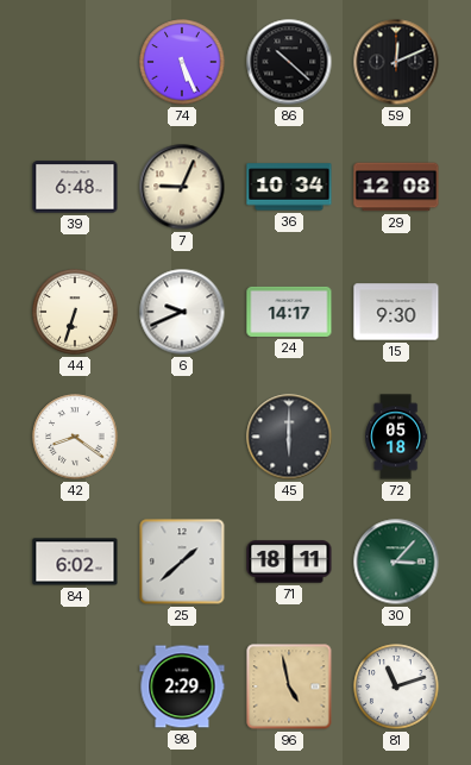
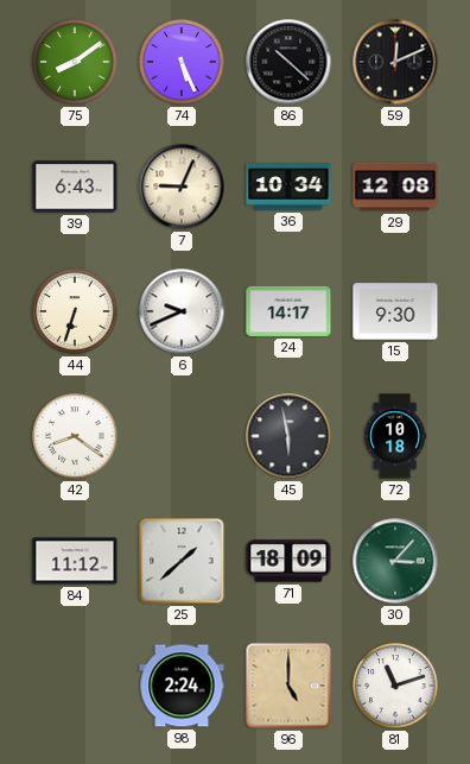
75: none -> 8:09 (75, 62)
39: 6:48 -> 6:43 (75, 187)
45: 6:00 -> 5:58 (288, 436)
72: 05:18 -> 10:18 (395, 436)
84: 6:02 -> 11:12 (75, 561)
71: 18:11 -> 18:09 (288, 561)
98: 2:29 -> 2:24 (182, 686)
96: 4:58 -> 5:00 (288, 686)
